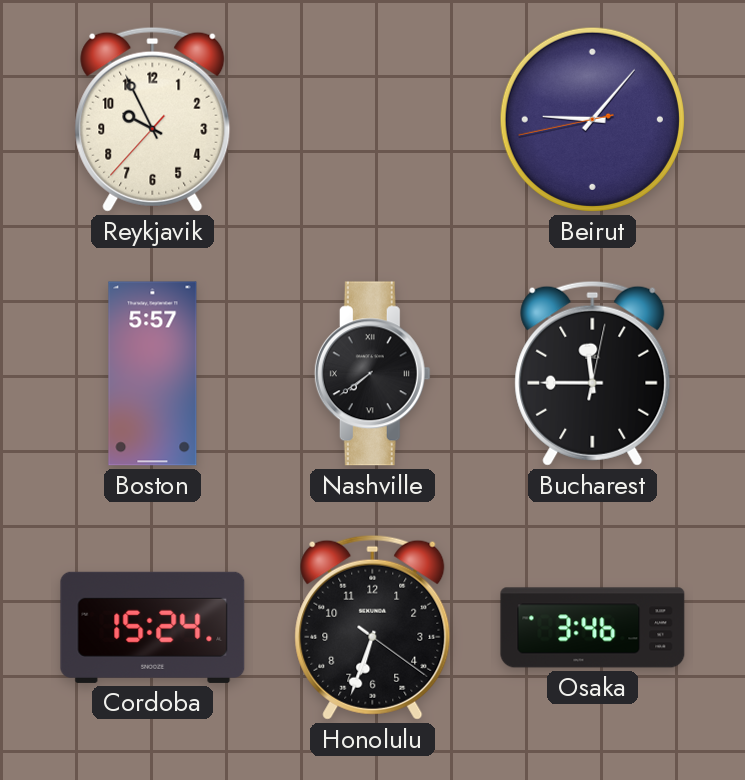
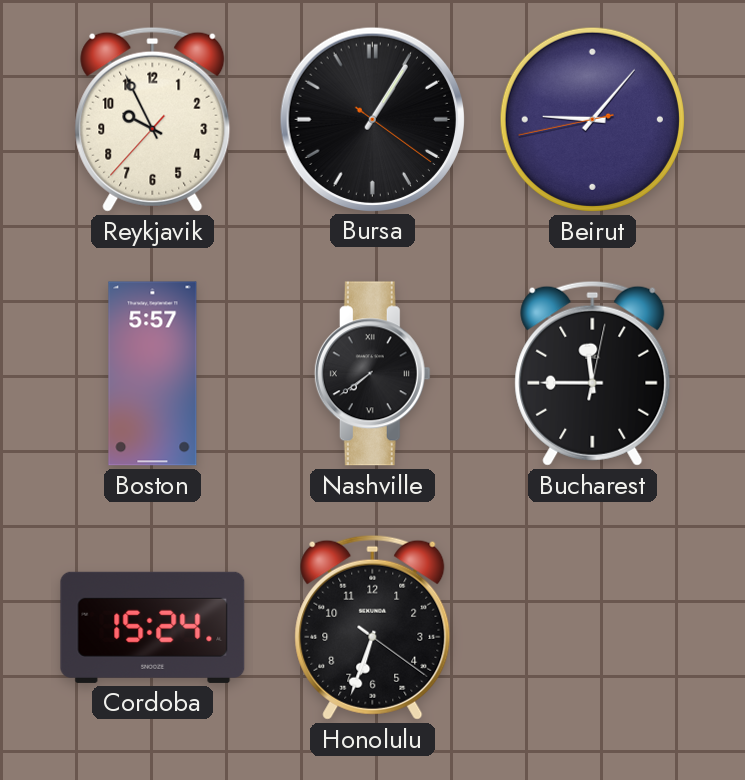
Bursa: none -> 1:05 (372, 119)
Osaka: 3:46 -> none (593, 628)
